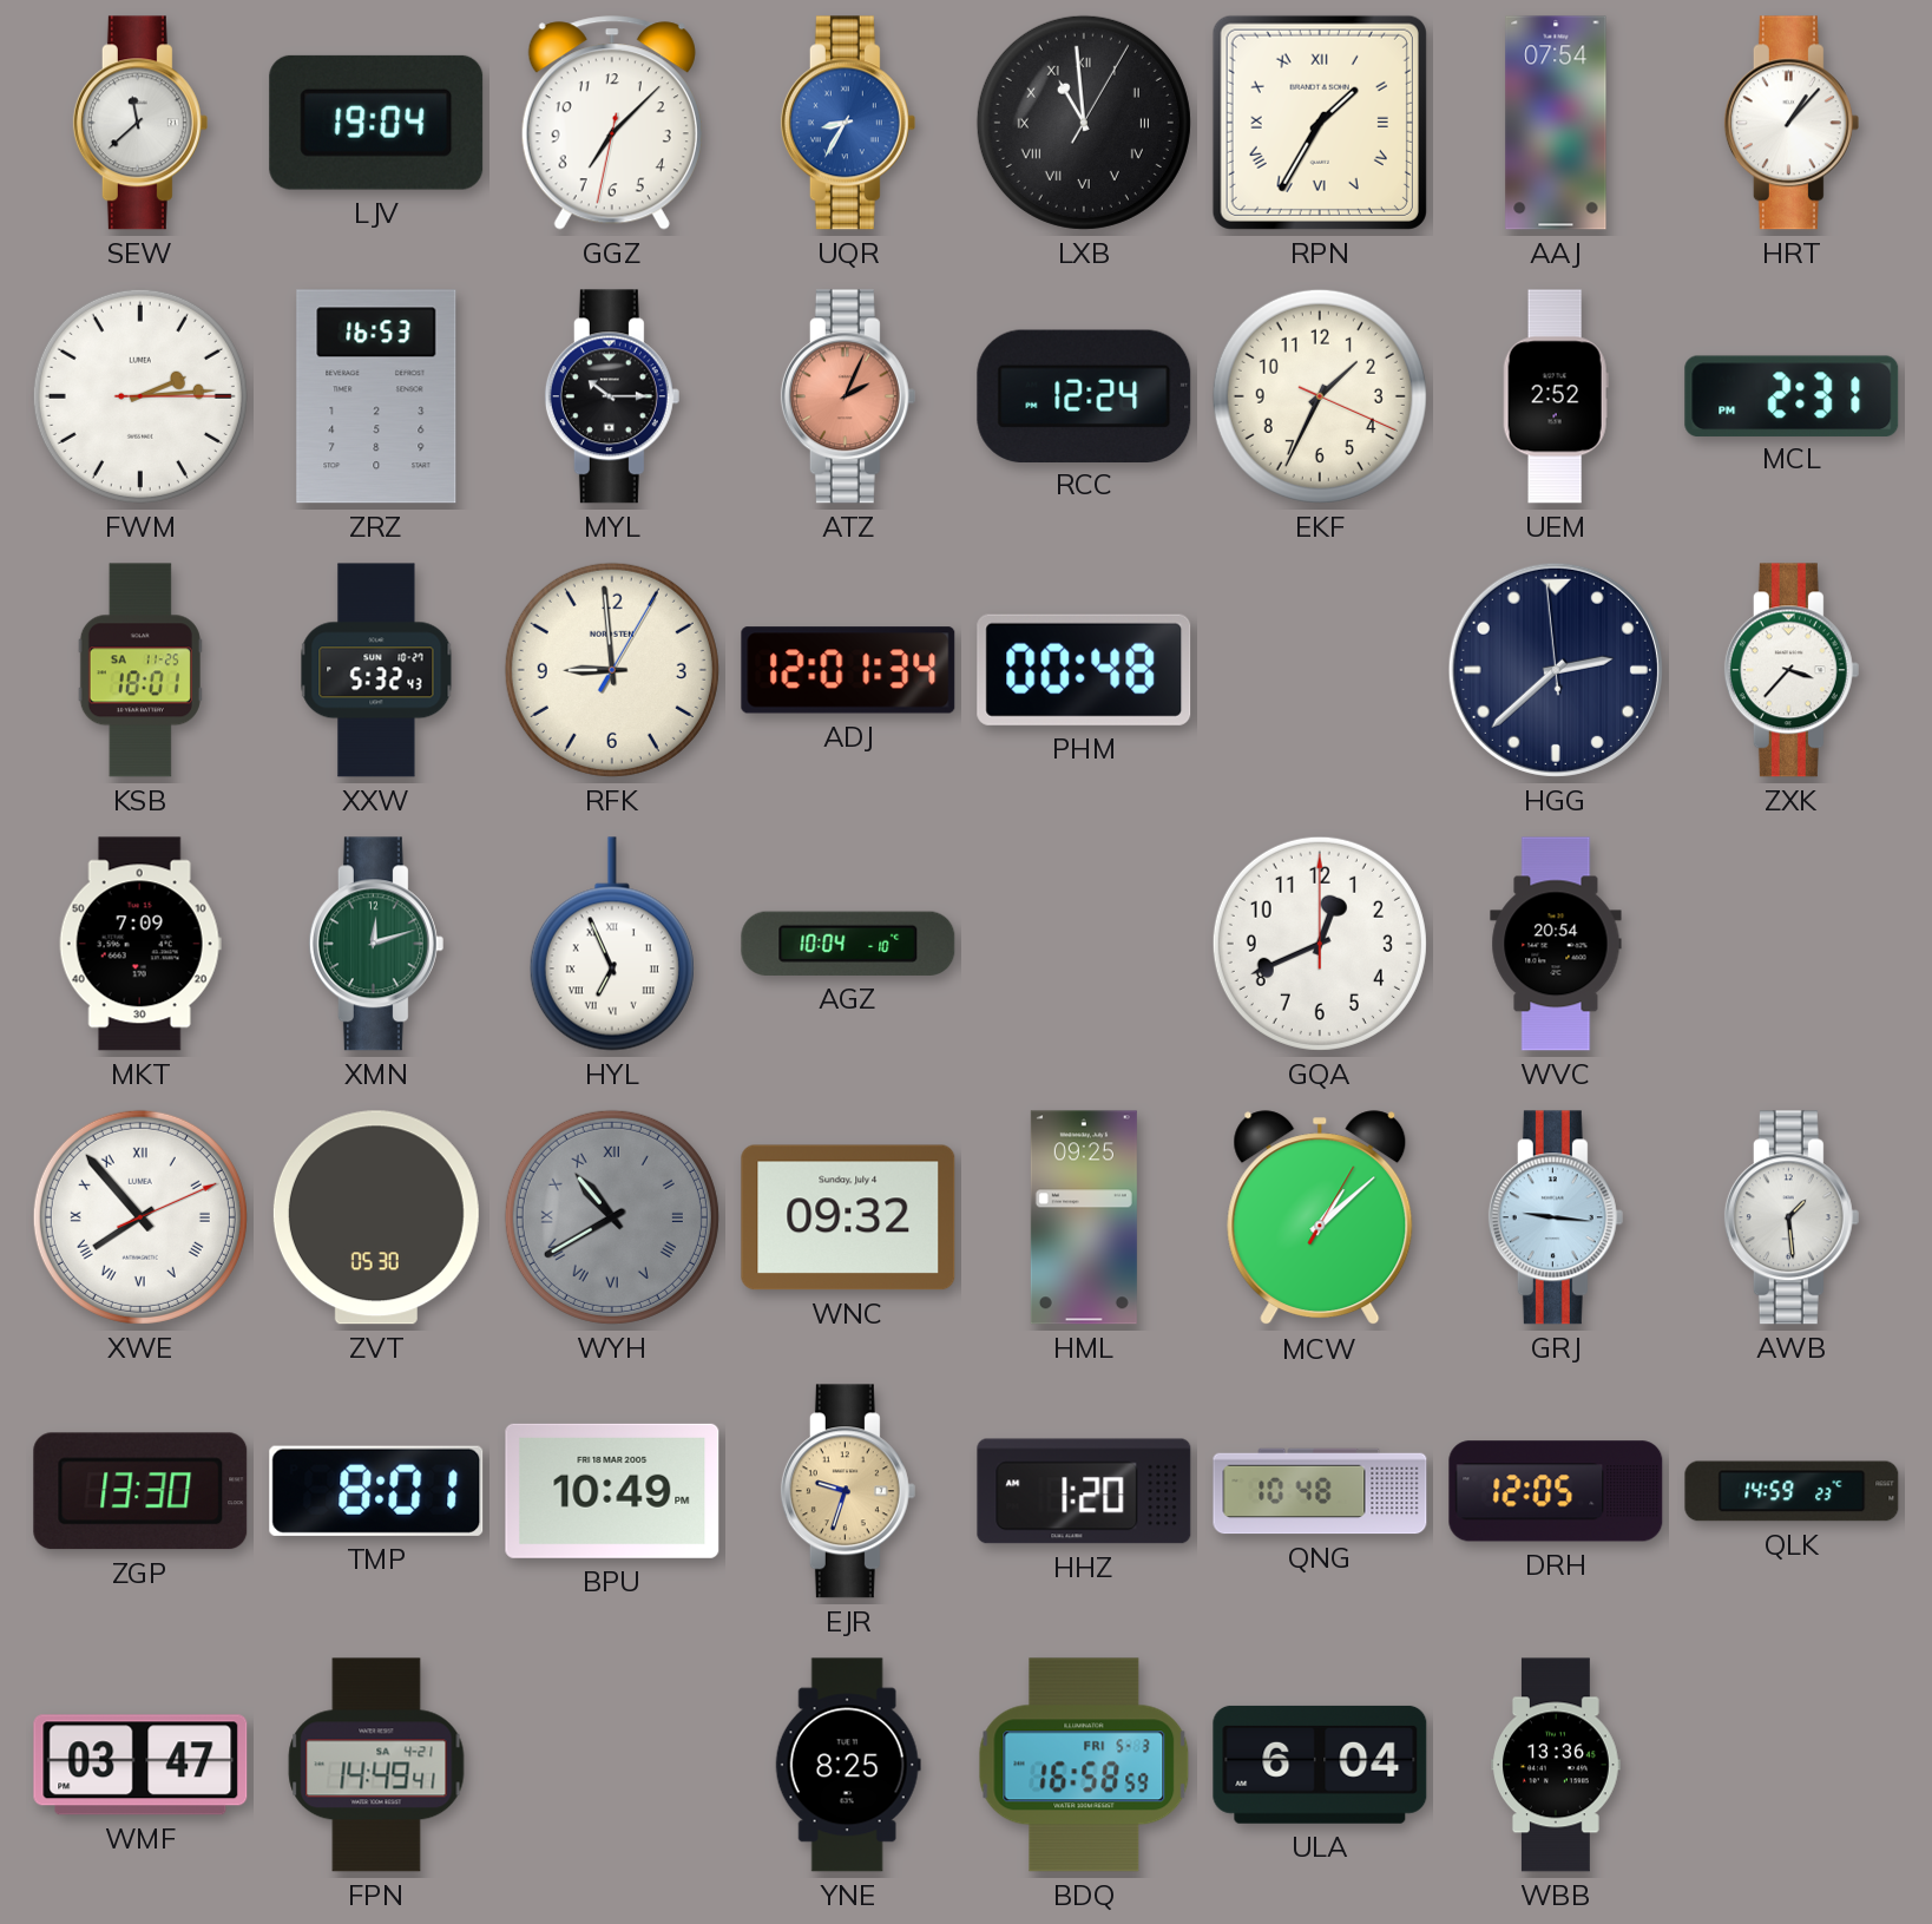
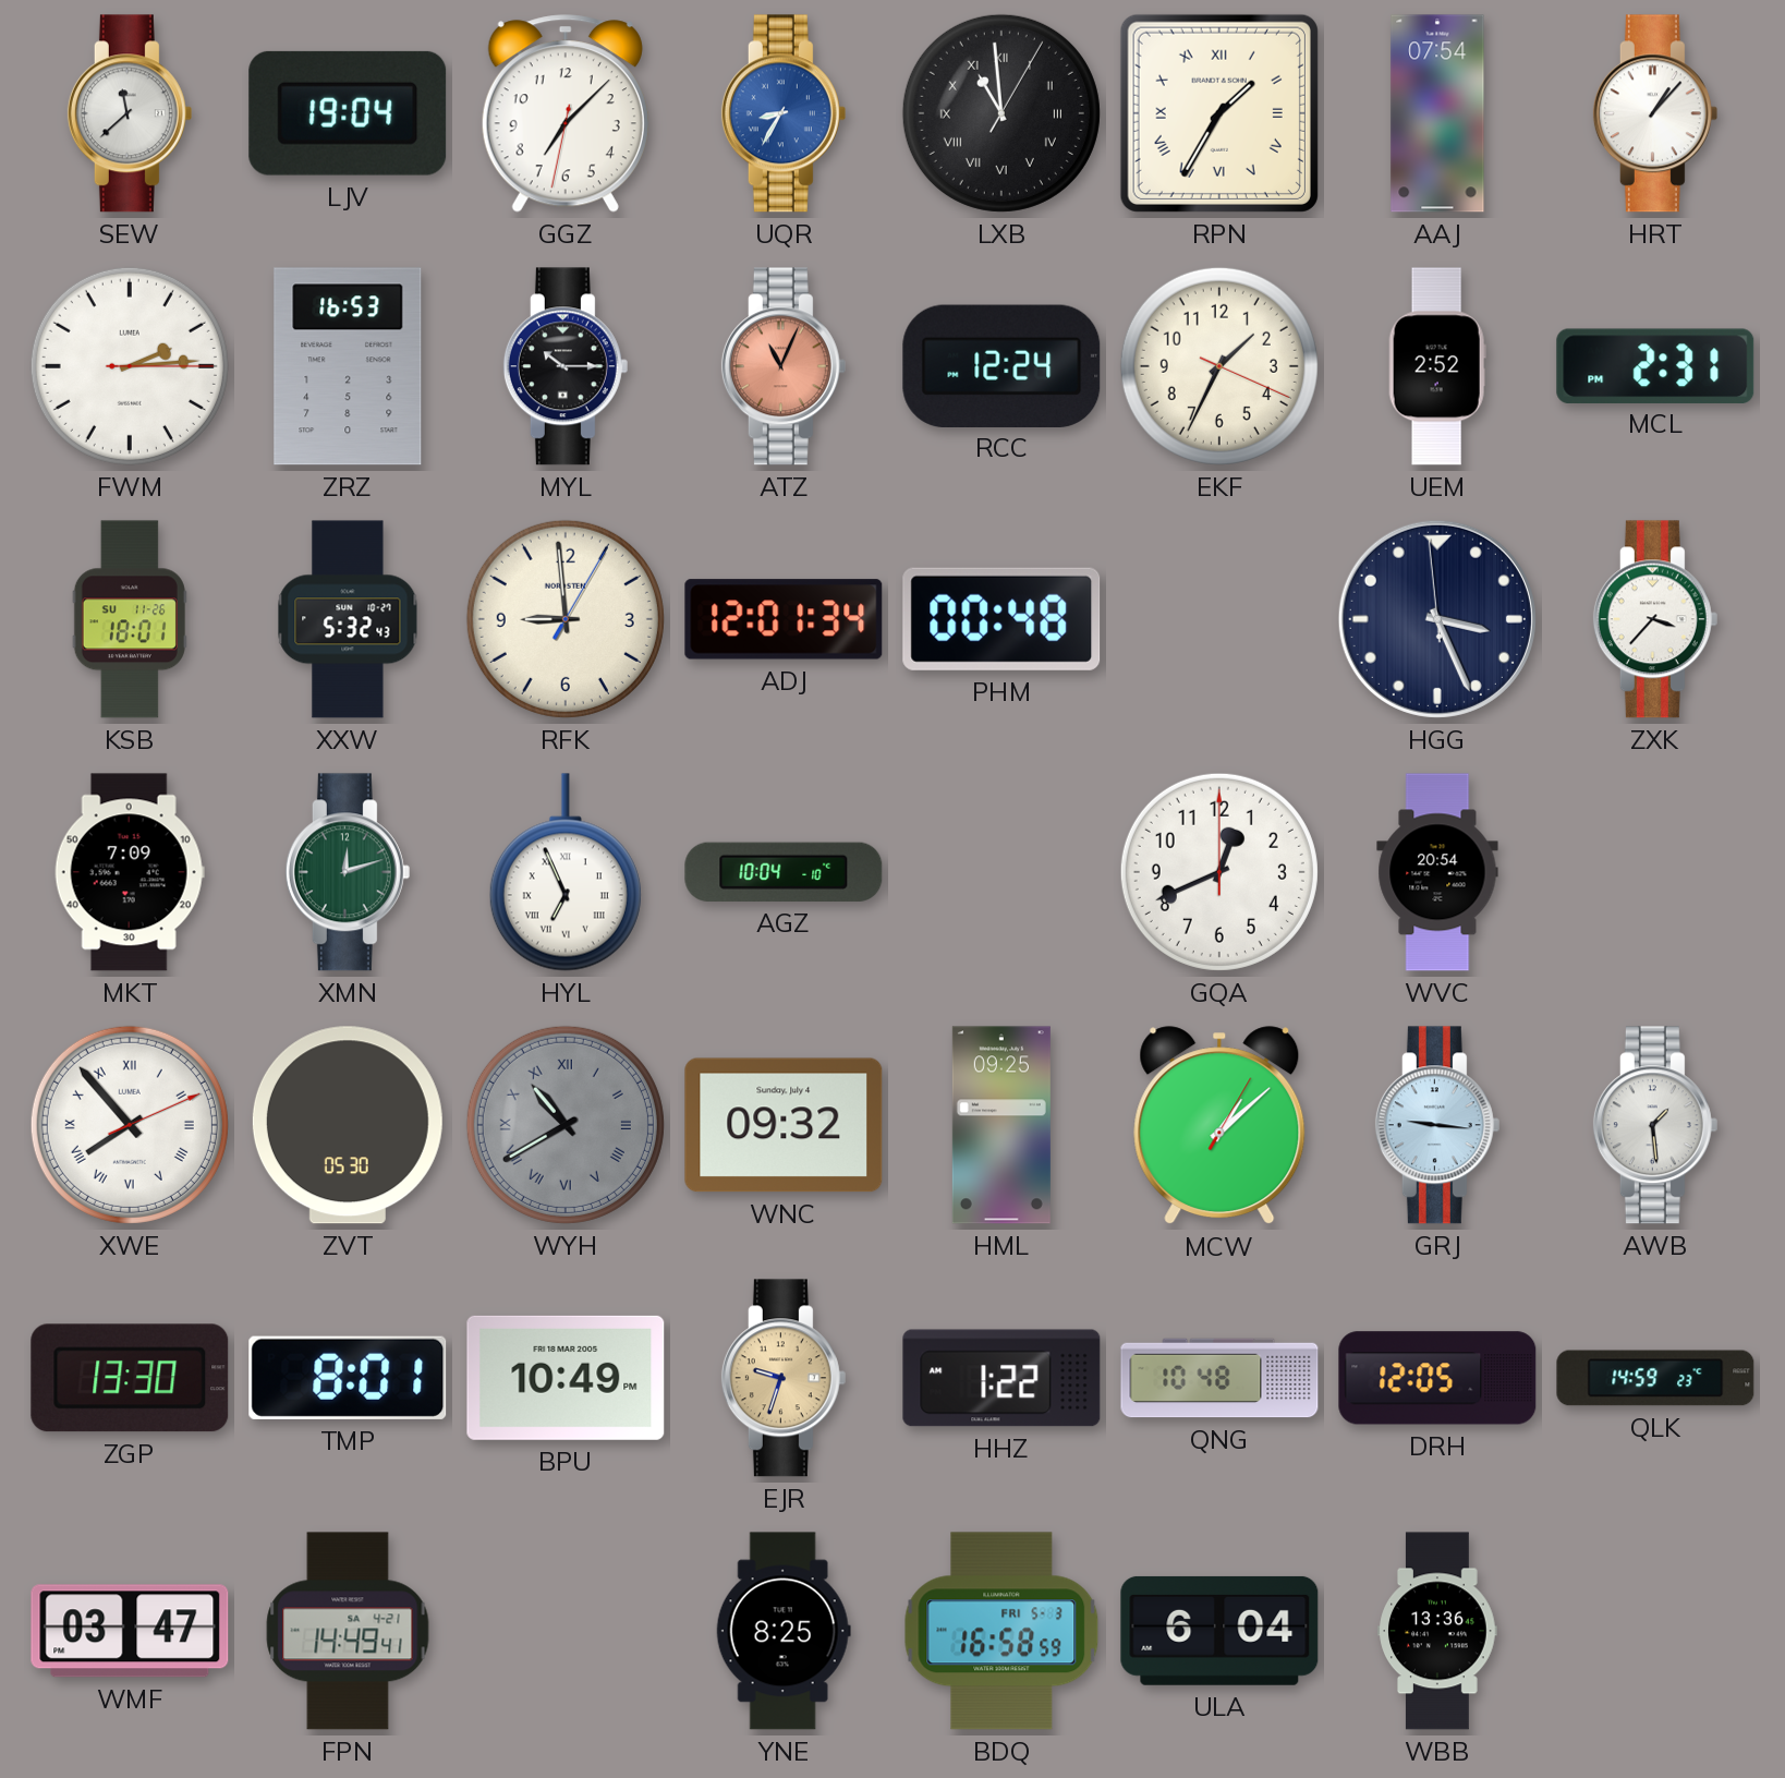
ATZ: 2:04 -> 11:04 (784, 366)
KSB date: SA 11-25 -> SU 11-26 (130, 619)
HGG: 2:37 -> 3:25 (1437, 619)
HHZ: 1:20 -> 1:22 (1001, 1378)
